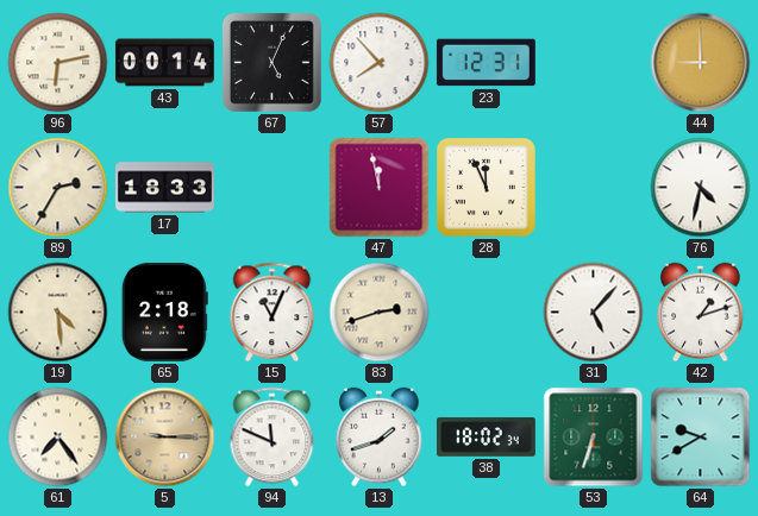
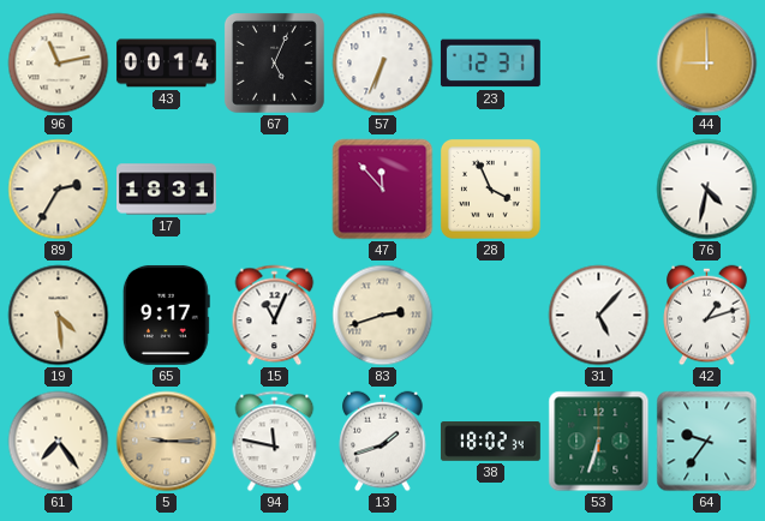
96: 6:13 -> 11:13 (59, 64)
57: 7:53 -> 6:34 (383, 64)
17: 18:33 -> 18:31 (167, 190)
47: 11:58 -> 11:53 (383, 190)
28: 11:56 -> 3:56 (490, 188)
65: 2:18 -> 9:17 (166, 315)
94: 11:49 -> 11:47 (275, 442)
64: 9:40 -> 9:36 (707, 442)
